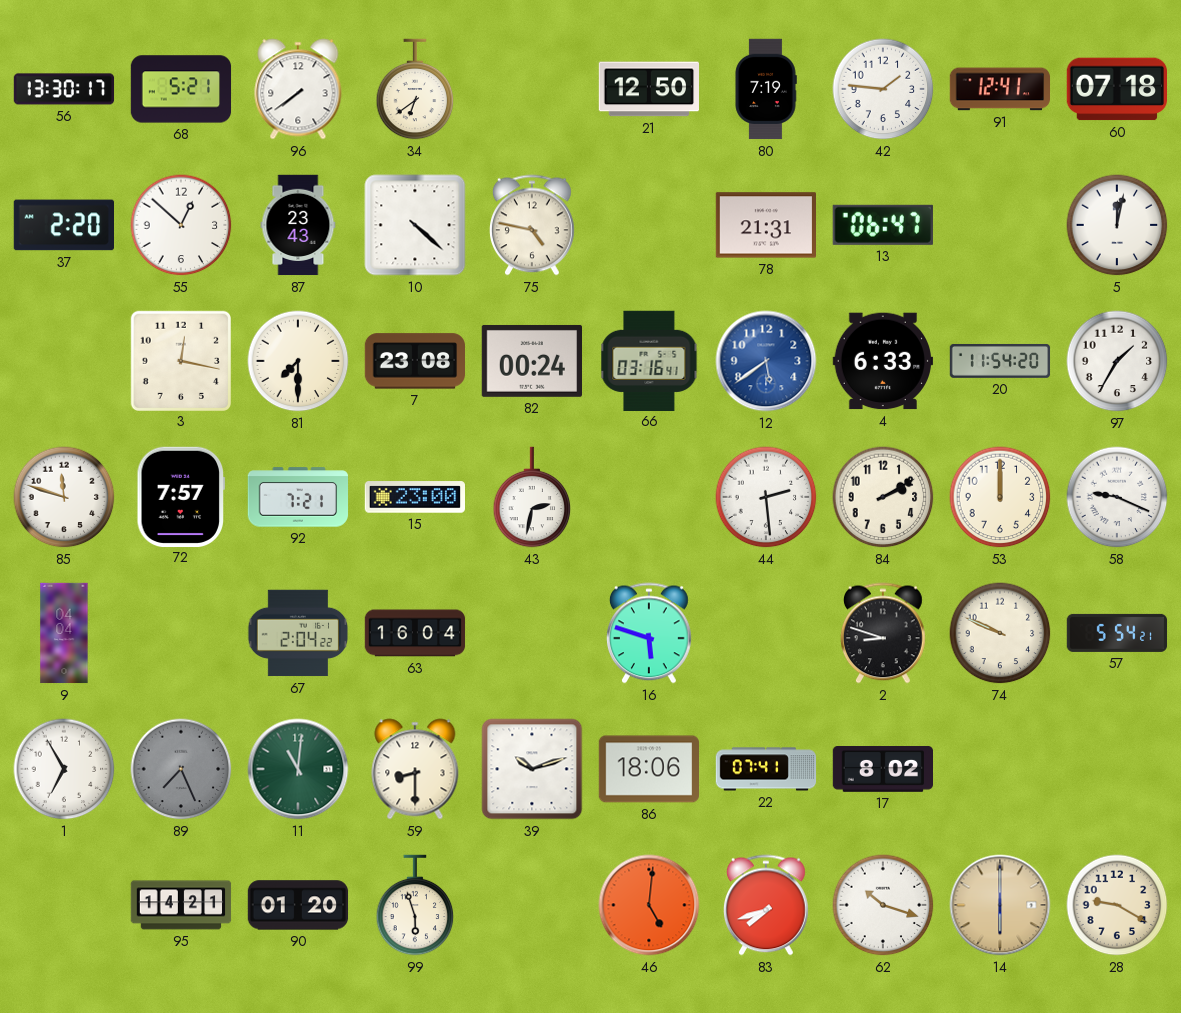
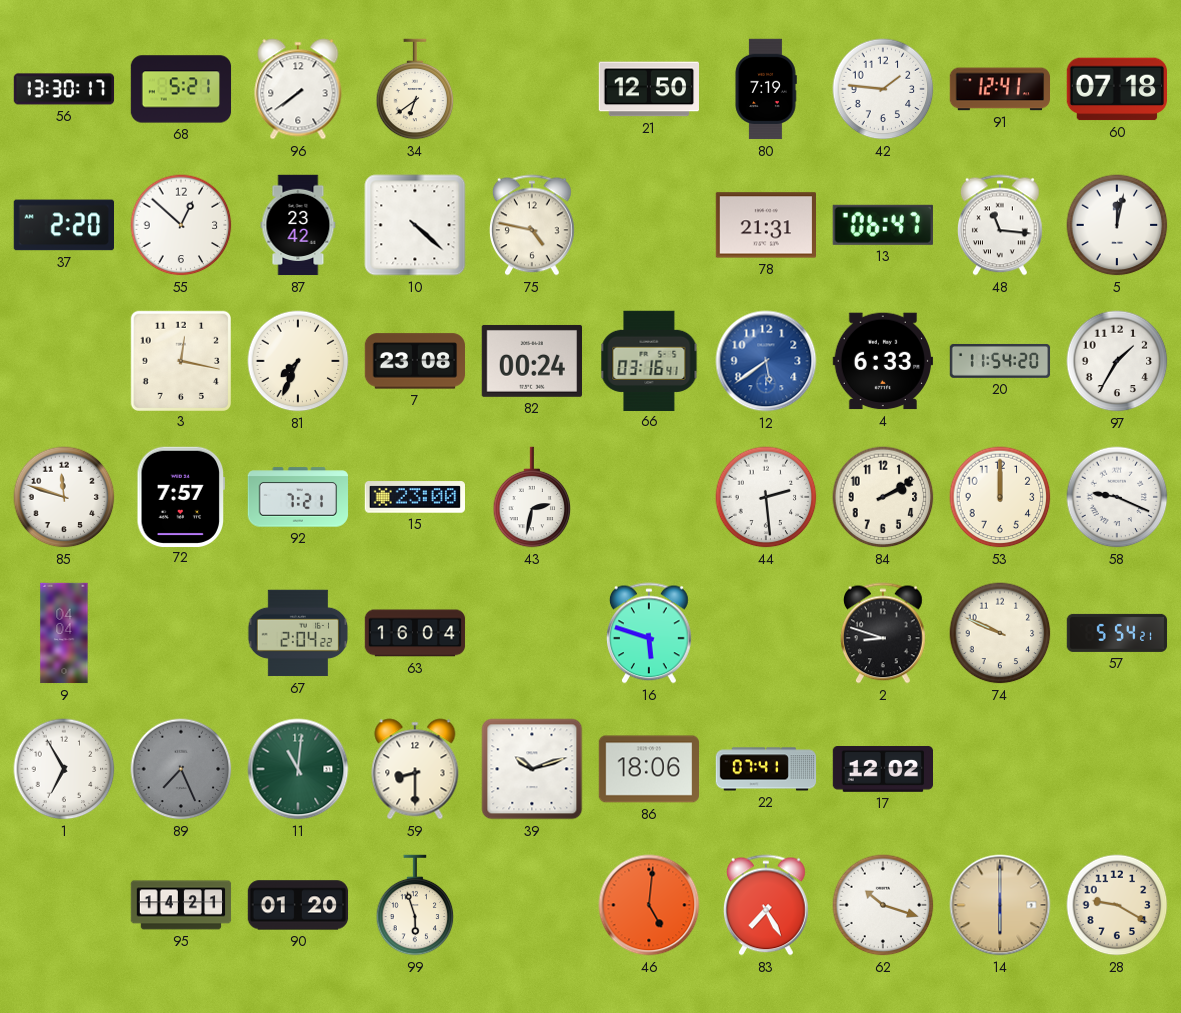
87: 23:43 -> 23:42 (298, 225)
48: none -> 11:16 (1001, 225)
81: 7:30 -> 7:34 (298, 361)
17: 8:02 -> 12:02 (882, 770)
83: 7:42 -> 7:25 (767, 905)
